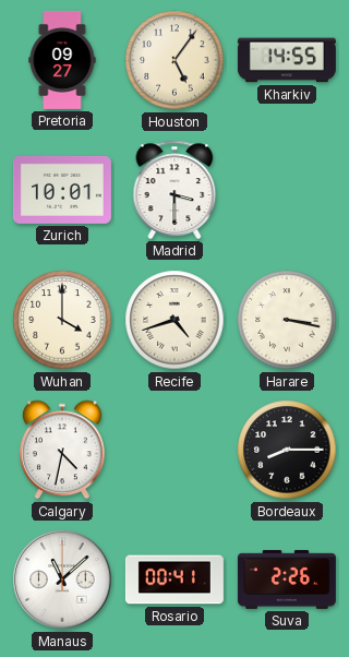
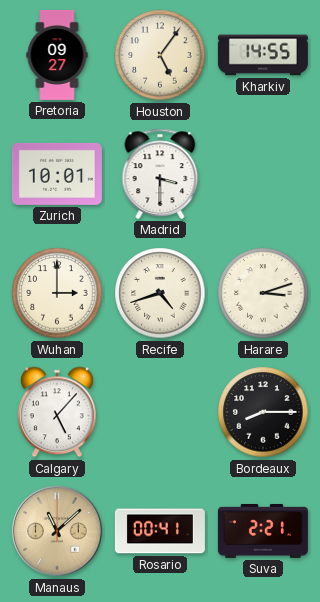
Wuhan: 4:00 -> 3:00 (57, 293)
Harare: 3:17 -> 3:12 (263, 293)
Calgary: 4:32 -> 5:07 (57, 412)
Manaus dial: white -> champagne (57, 531)
Suva: 2:26 -> 2:21 (263, 531)
